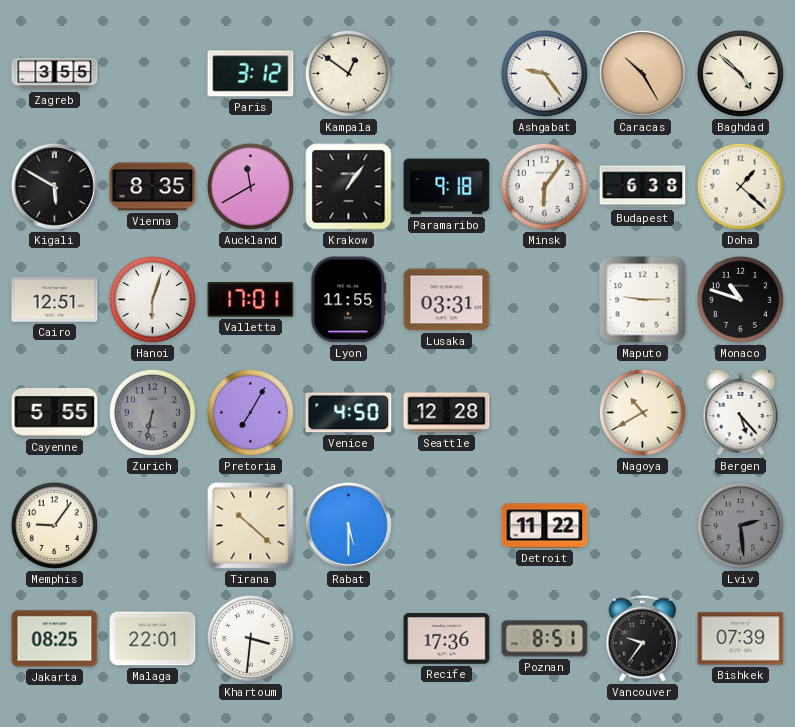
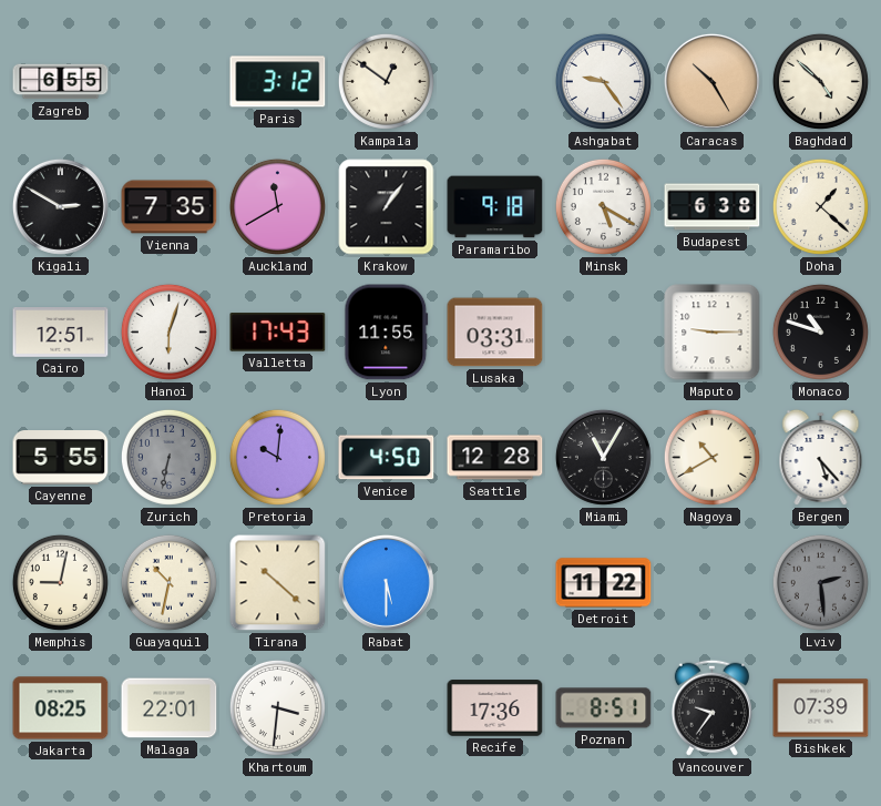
Zagreb: 3:55 -> 6:55 (61, 82)
Kigali: 5:50 -> 2:50 (60, 206)
Vienna: 8:35 -> 7:35 (170, 207)
Minsk: 6:06 -> 5:20 (603, 206)
Valletta: 17:01 -> 17:43 (278, 333)
Pretoria: 7:05 -> 10:01 (277, 457)
Miami: none -> 11:05 (603, 457)
Memphis: 9:06 -> 9:02 (60, 582)
Guayaquil: none -> 10:32 (168, 582)
